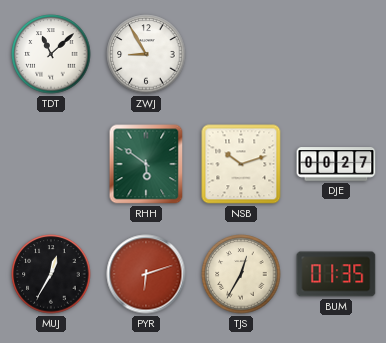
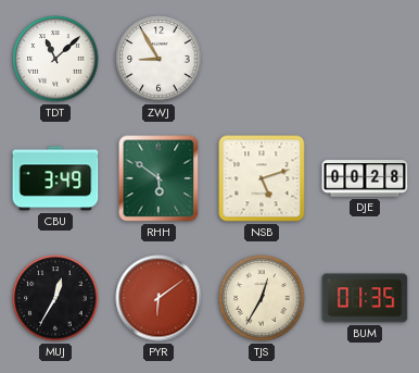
CBU: none -> 3:49 (55, 178)
NSB: 10:12 -> 5:12 (262, 178)
DJE: 00:27 -> 00:28 (365, 178)
PYR: 6:12 -> 6:09 (158, 298)
